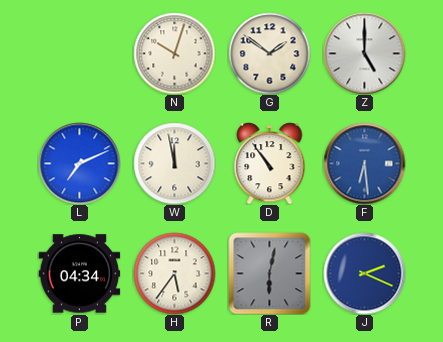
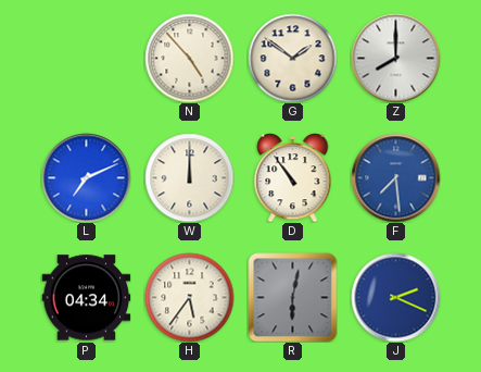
N: 10:03 -> 4:53 (189, 58)
Z: 5:00 -> 8:00 (395, 58)
W: 11:58 -> 12:00 (189, 177)
F: 6:29 -> 7:29 (395, 177)
